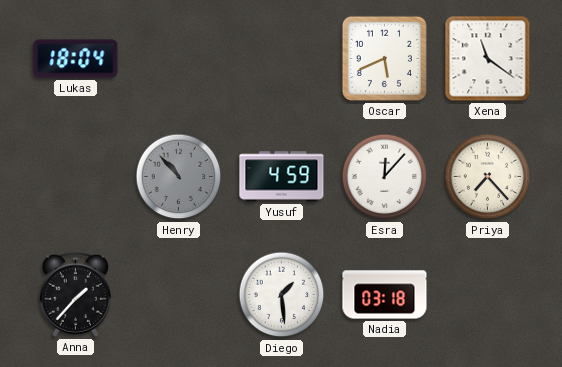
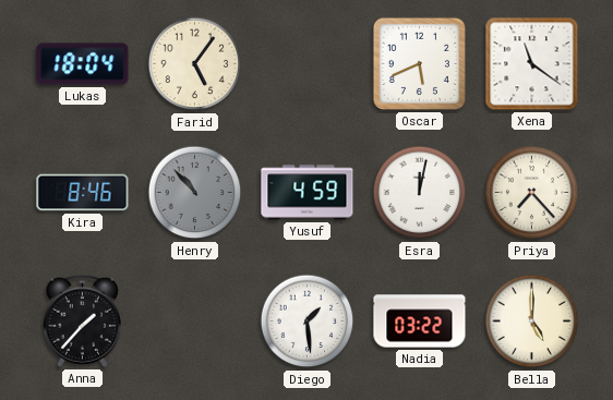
Farid: none -> 5:06 (195, 64)
Kira: none -> 8:46 (83, 193)
Esra: 12:07 -> 12:02 (420, 193)
Nadia: 03:18 -> 03:22 (420, 322)
Bella: none -> 5:00 (532, 322)
